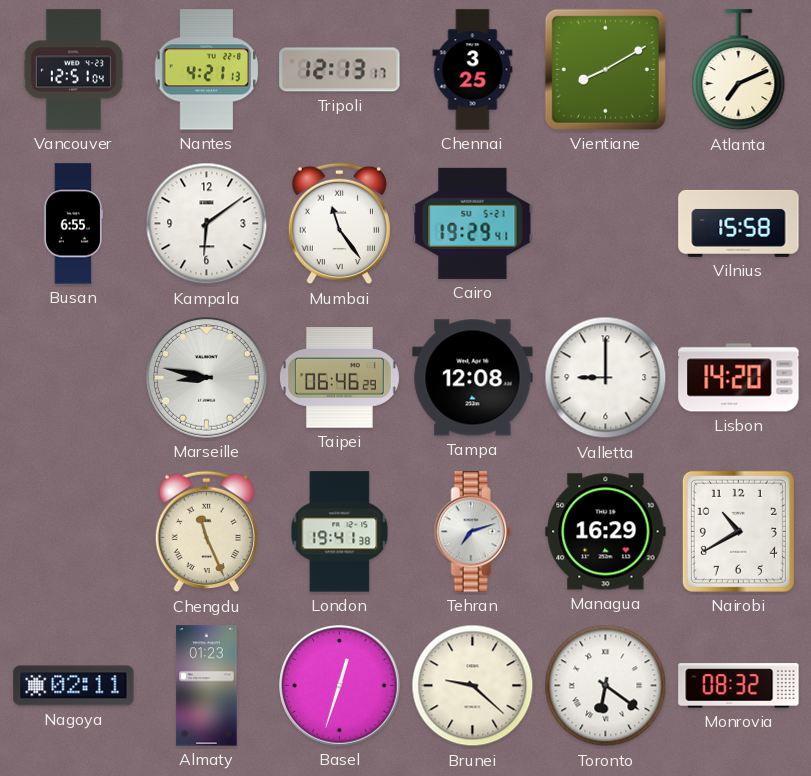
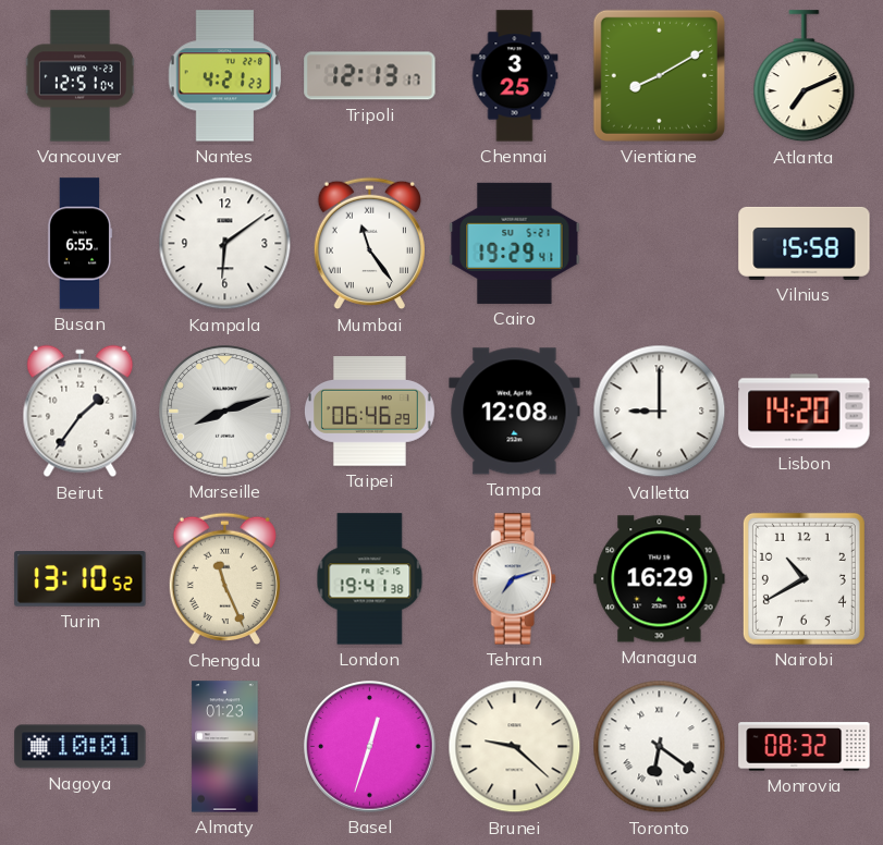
Nantes: 4:21:13 -> 4:21:23 (225, 76)
Beirut: none -> 1:36 (81, 412)
Marseille: 8:47 -> 8:12 (225, 412)
Turin: none -> 13:10 (81, 579)
Nagoya: 02:11 -> 10:01 (81, 747)
